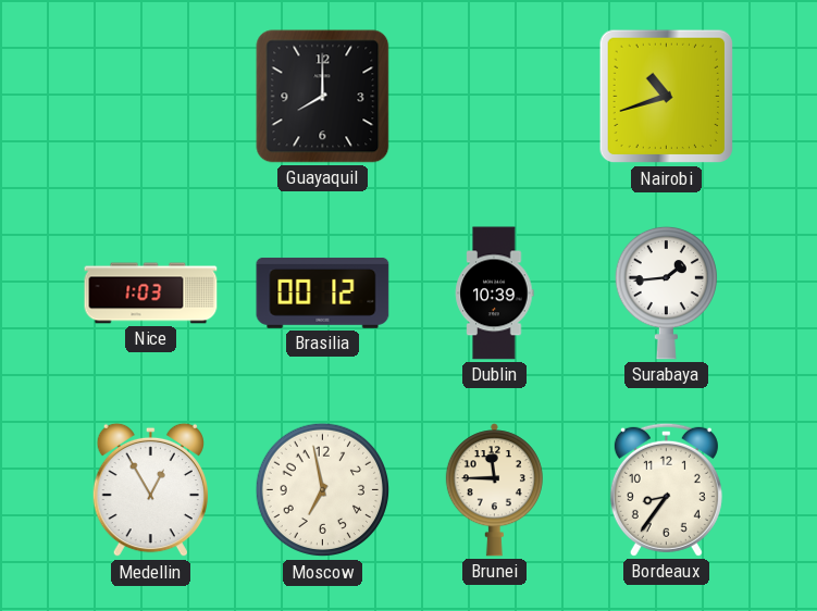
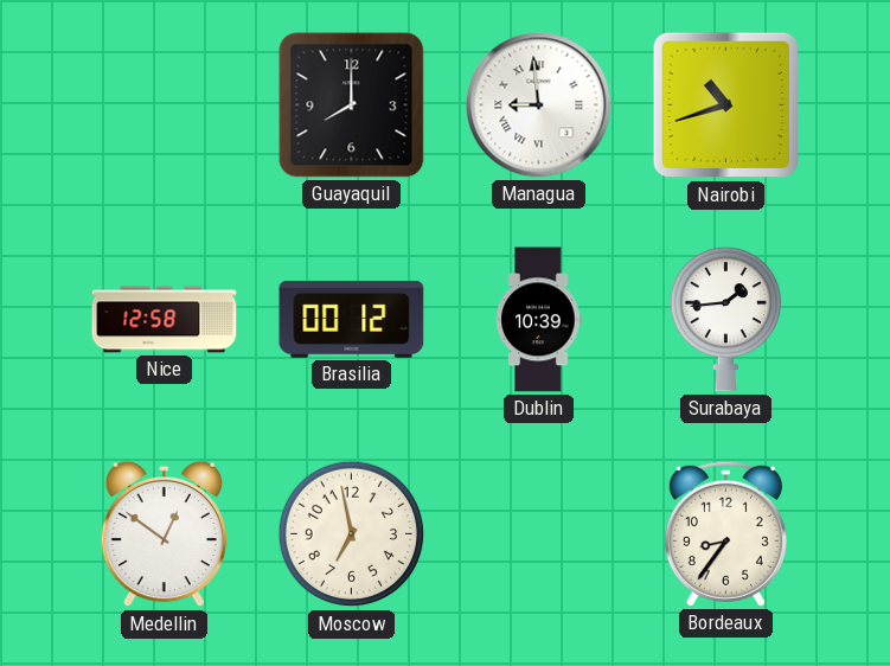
Managua: none -> 8:59 (539, 105)
Nice: 1:03 -> 12:58 (165, 320)
Medellin: 12:55 -> 12:51 (164, 534)
Brunei: 11:45 -> none (494, 490)
